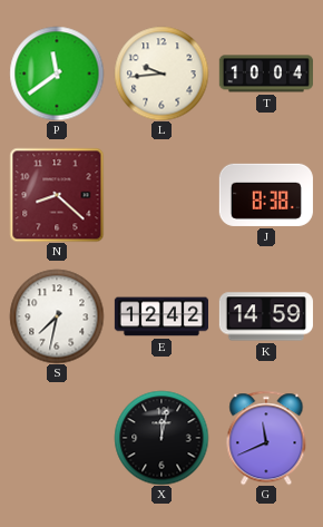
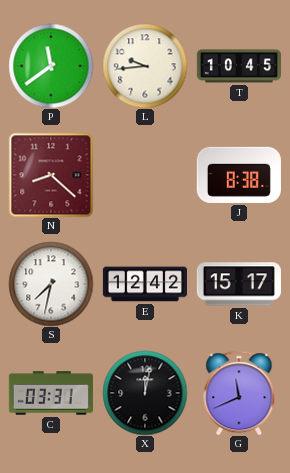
T: 10:04 -> 10:45 (239, 66)
K: 14:59 -> 15:17 (239, 284)
C: none -> 03:31 (51, 393)
